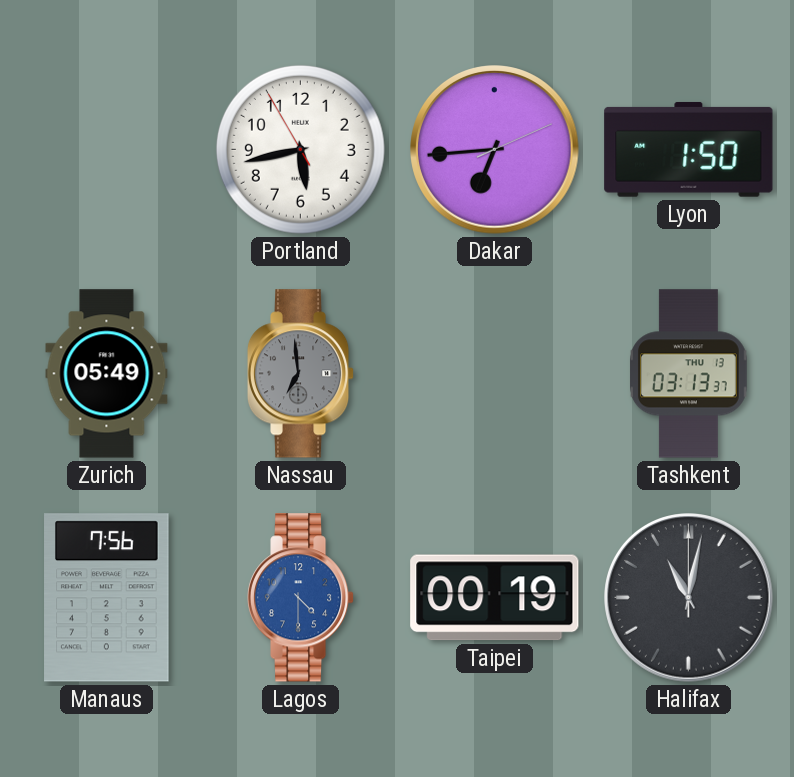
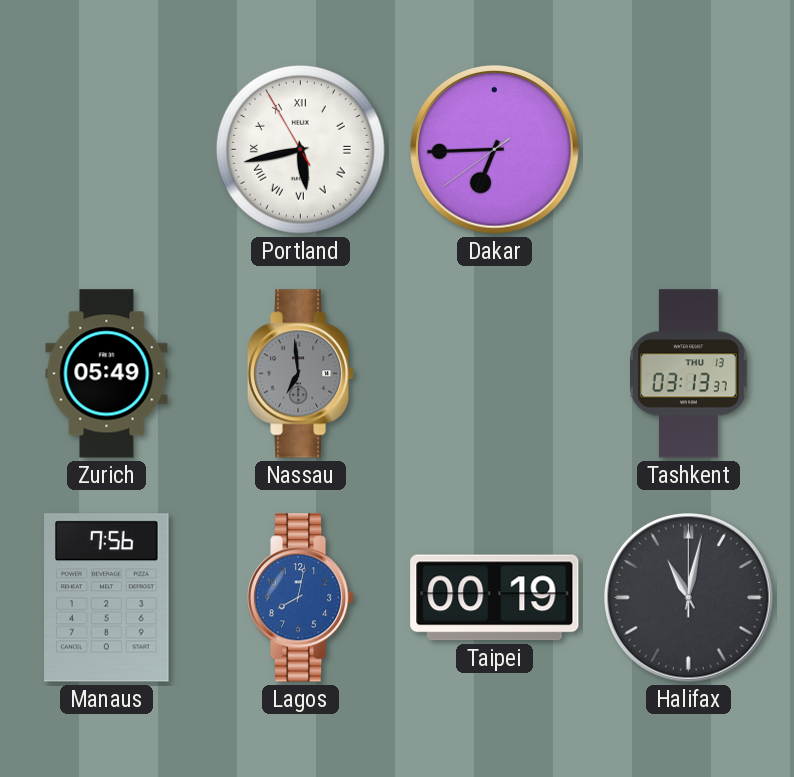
Portland numerals: Arabic -> Roman (300, 149)
Dakar: 6:44:11 -> 6:44:39 (495, 150)
Lyon: 1:50 -> none (689, 149)
Lagos: 4:30 -> 8:02 (301, 598)
